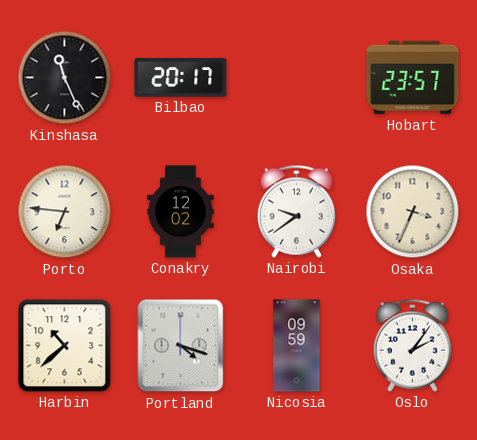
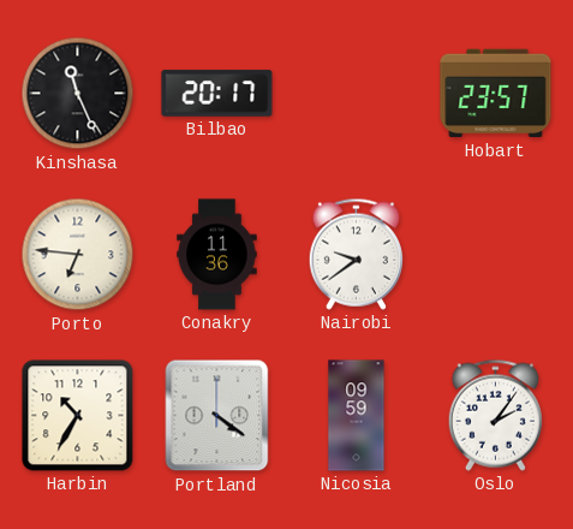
Conakry: 12:02 -> 11:36 (217, 255)
Osaka: 3:34 -> none (413, 212)
Harbin: 10:38 -> 10:35 (78, 416)
Portland: 4:18 -> 4:21 (217, 416)
